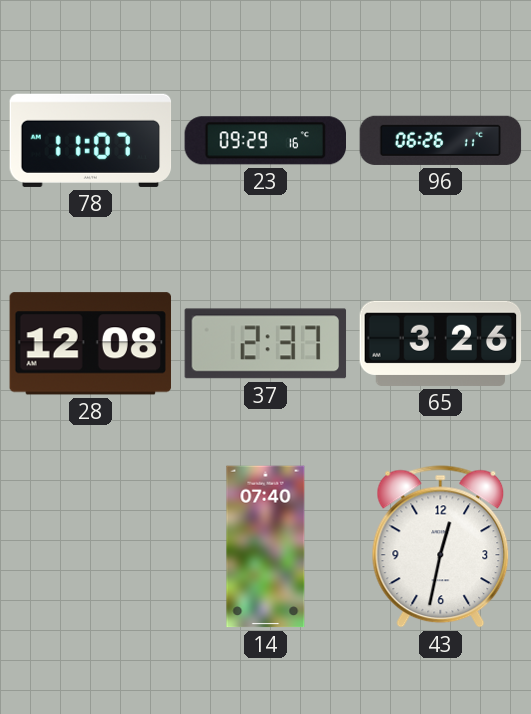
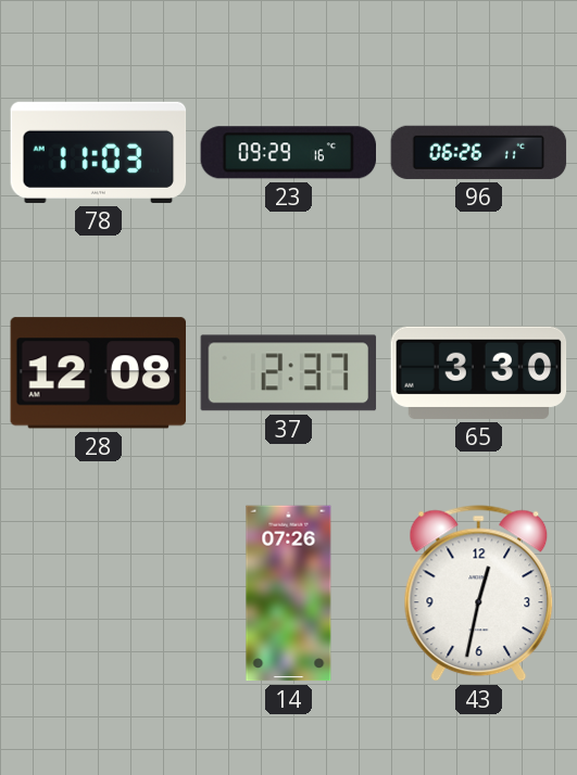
78: 11:07 -> 11:03 (99, 152)
65: 3:26 -> 3:30 (479, 372)
14: 07:40 -> 07:26 (289, 594)
